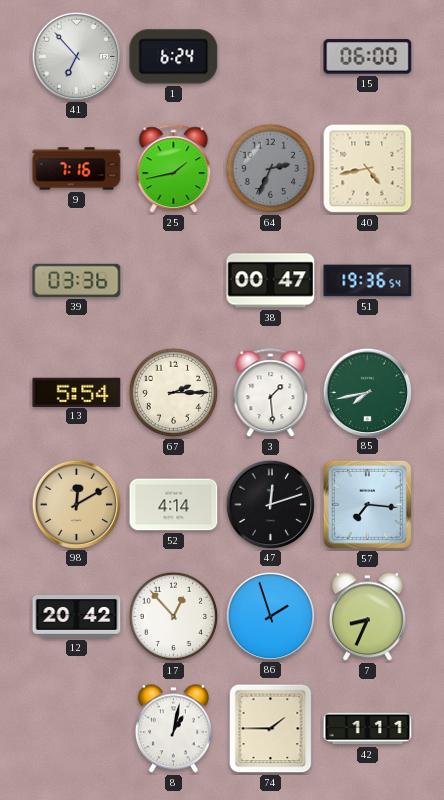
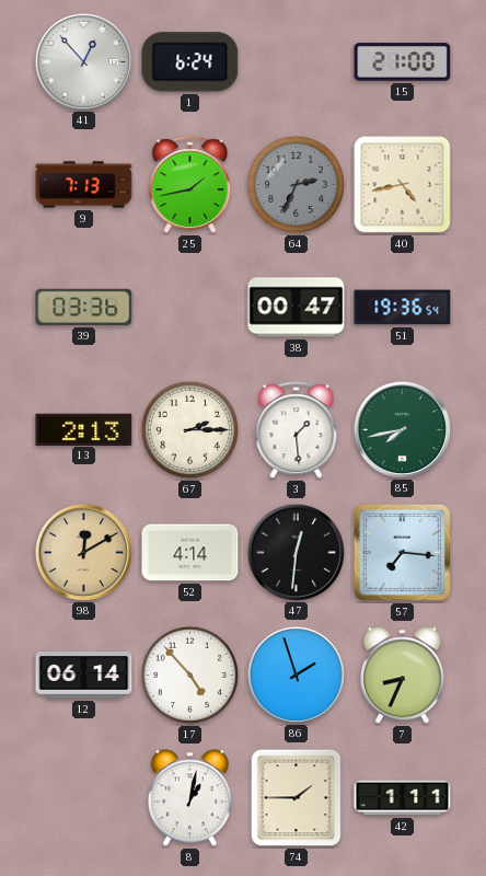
41: 6:53 -> 12:53 (83, 61)
15: 06:00 -> 21:00 (403, 62)
9: 7:16 -> 7:13 (84, 185)
13: 5:54 -> 2:13 (84, 429)
47: 12:12 -> 12:31 (296, 552)
12: 20:42 -> 06:14 (84, 676)
17: 12:53 -> 4:53 (190, 676)
